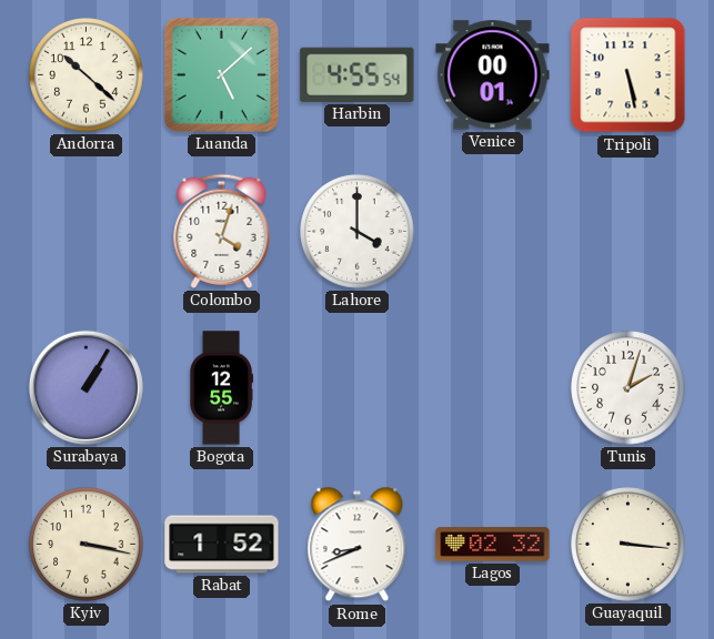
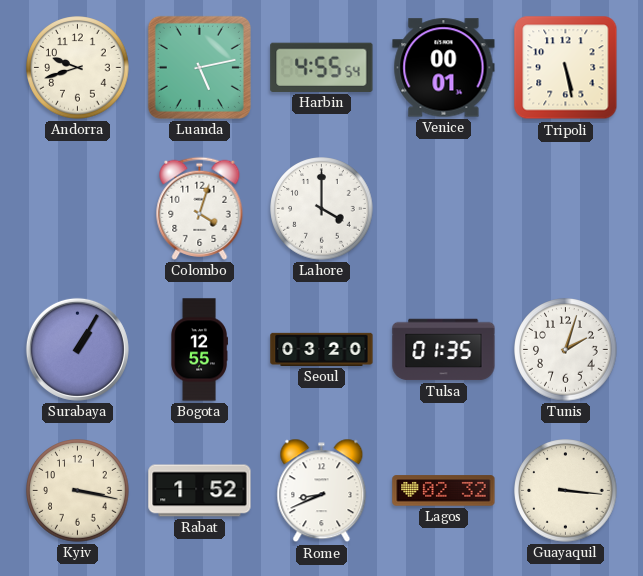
Andorra: 10:22 -> 9:42 (78, 68)
Luanda: 5:08 -> 5:13 (199, 67)
Seoul: none -> 03:20 (322, 349)
Tulsa: none -> 01:35 (444, 350)
